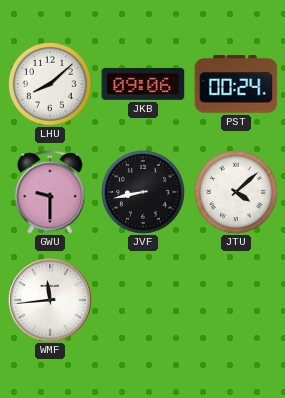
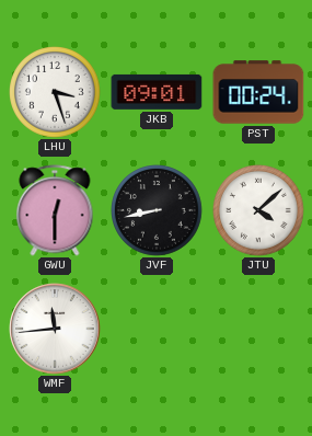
LHU: 8:08 -> 3:27 (56, 93)
JKB: 09:06 -> 09:01 (157, 92)
GWU: 9:30 -> 12:30 (55, 210)
